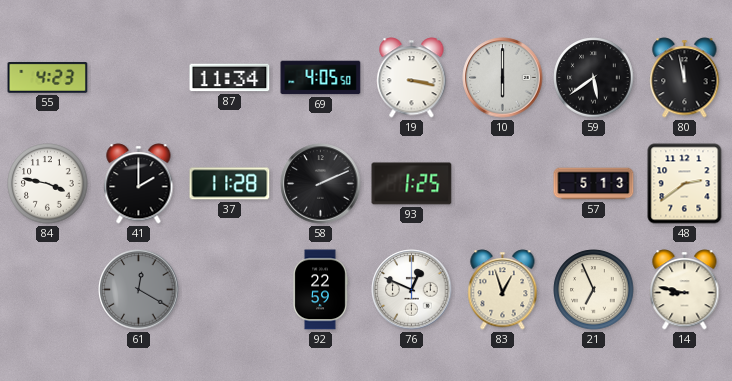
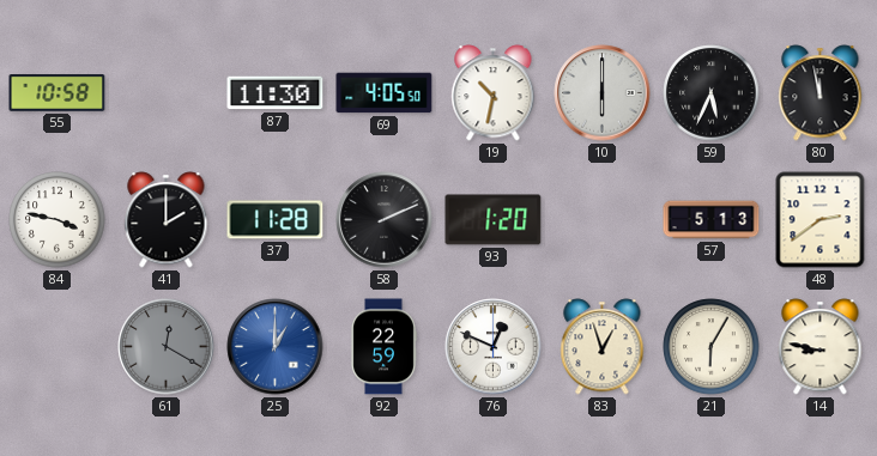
55: 4:23 -> 10:58 (58, 93)
87: 11:34 -> 11:30 (276, 93)
19: 3:17 -> 10:32 (494, 93)
59: 5:39 -> 5:34 (712, 93)
93: 1:25 -> 1:20 (494, 220)
25: none -> 1:00 (276, 347)
21: 6:56 -> 6:05 (712, 347)
